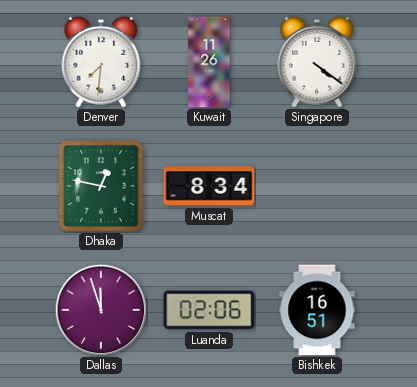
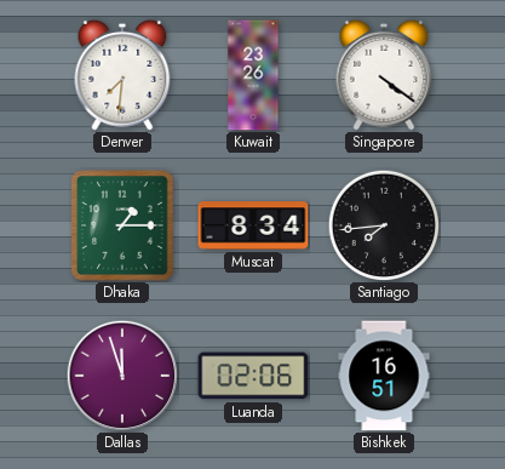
Kuwait: 11:26 -> 23:26 (253, 75)
Dhaka: 12:47 -> 1:15 (122, 225)
Santiago: none -> 7:44 (384, 225)
